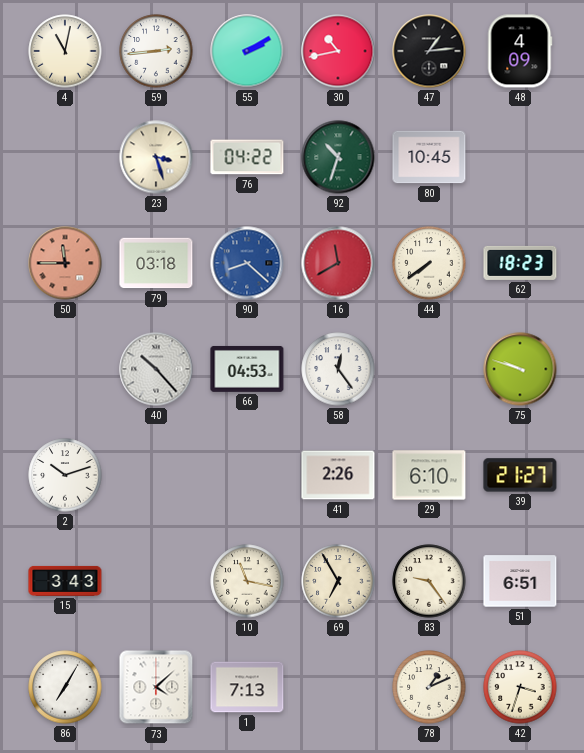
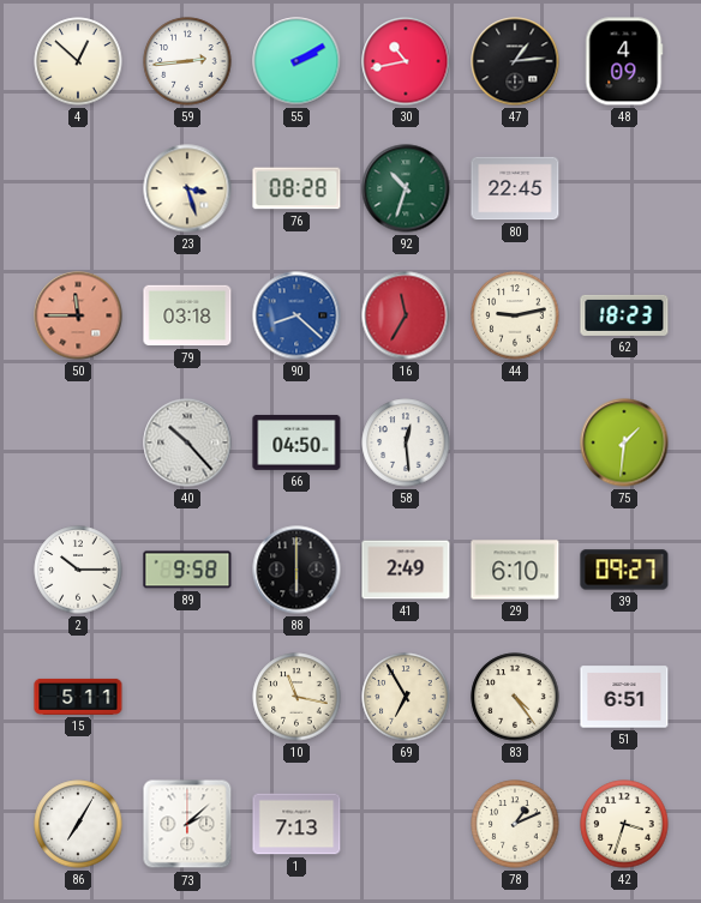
4: 11:02 -> 12:52 (78, 61)
76: 04:22 -> 08:28 (296, 188)
80: 10:45 -> 22:45 (515, 188)
16: 11:40 -> 11:35 (406, 315)
44: 7:39 -> 9:13 (515, 315)
66: 04:53 -> 04:50 (296, 443)
58: 12:24 -> 12:29 (406, 443)
75: 9:48 -> 1:31 (624, 443)
2: 10:12 -> 10:15 (78, 570)
89: none -> 9:58 (187, 570)
88: none -> 6:00 (296, 570)
41: 2:26 -> 2:49 (406, 570)
39: 21:27 -> 09:27 (624, 570)
15: 3:43 -> 5:11 (78, 697)
83: 9:24 -> 4:24 (515, 697)
73: 4:08 -> 2:08 (187, 824)
